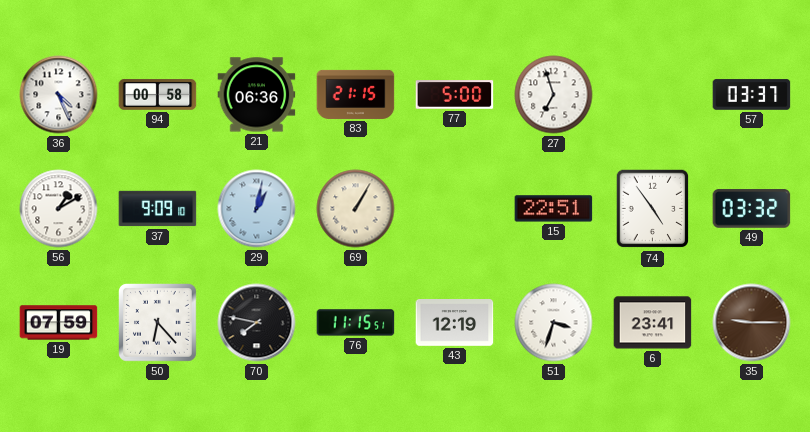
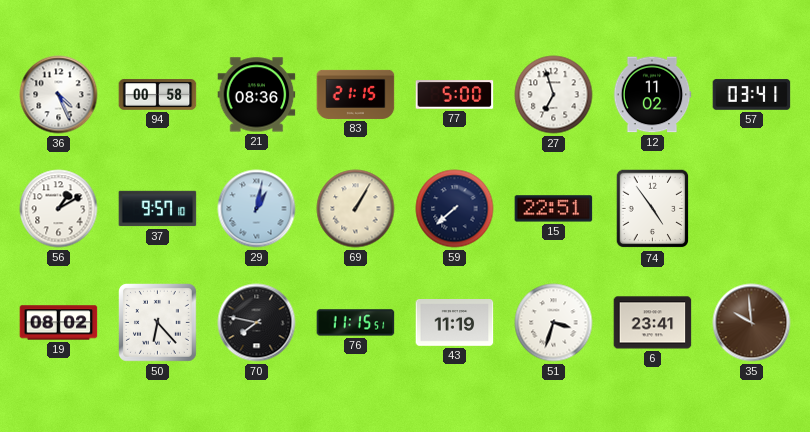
21: 06:36 -> 08:36 (257, 95)
12: none -> 11:02 (652, 95)
57: 03:37 -> 03:41 (752, 95)
37: 9:09 -> 9:57 (158, 209)
59: none -> 7:38 (455, 209)
49: 03:32 -> none (752, 209)
19: 07:59 -> 08:02 (59, 323)
43: 12:19 -> 11:19 (455, 323)
35: 9:15 -> 9:59 (752, 323)
